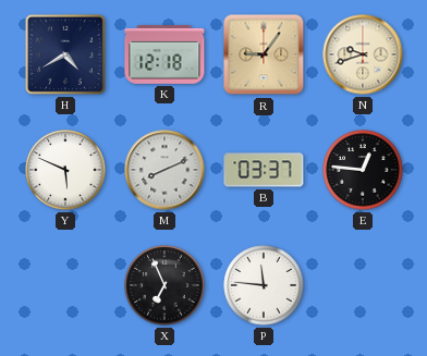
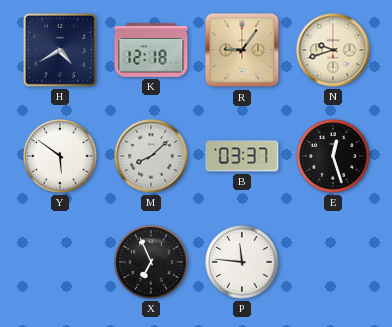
Y: 5:49 -> 5:51 (60, 156)
M: 8:11 -> 8:08 (151, 156)
E: 12:46 -> 12:27 (333, 156)
